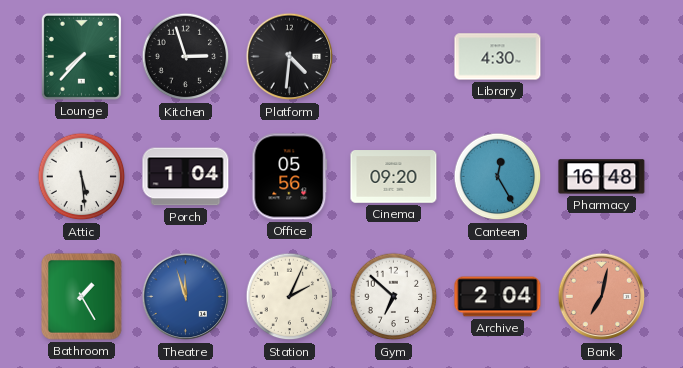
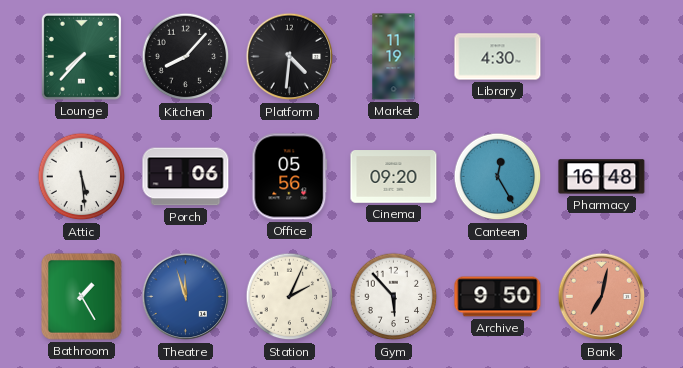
Kitchen: 2:57 -> 8:07 (186, 57)
Market: none -> 11:19 (394, 57)
Porch: 1:04 -> 1:06 (186, 177)
Gym: 6:52 -> 5:53 (394, 297)
Archive: 2:04 -> 9:50 (498, 297)
